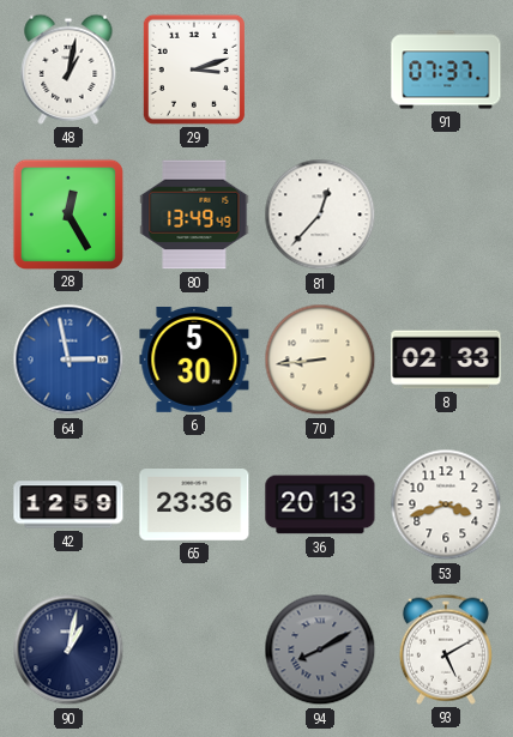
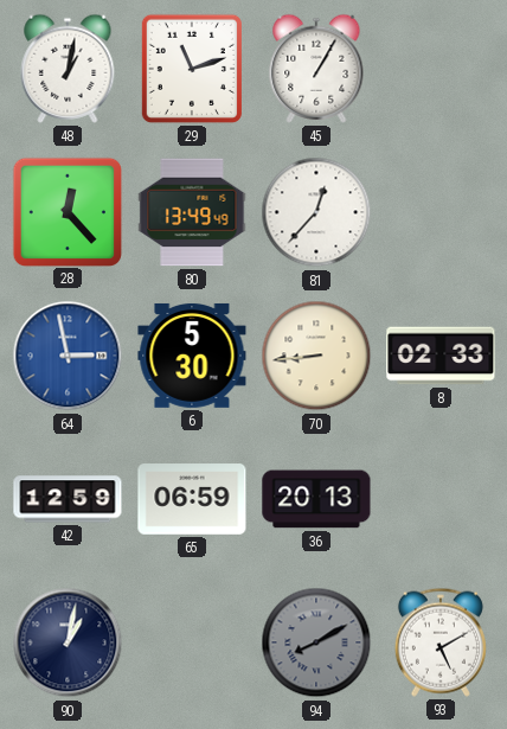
29: 3:12 -> 11:12 (192, 69)
45: none -> 1:05 (316, 69)
91: 07:37 -> none (446, 70)
28: 12:25 -> 12:23 (66, 211)
65: 23:36 -> 06:59 (192, 499)
53: 3:42 -> none (446, 505)
